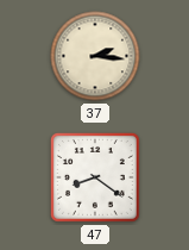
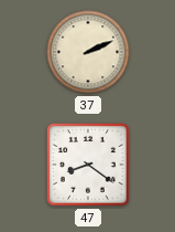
37: 2:16 -> 2:11 (88, 52)
